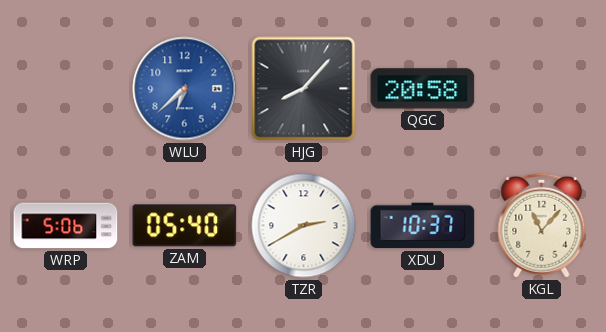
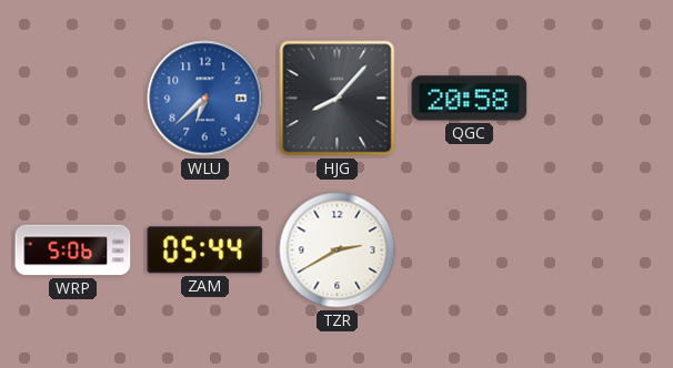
ZAM: 05:40 -> 05:44 (205, 251)
XDU: 10:37 -> none (423, 226)
KGL: 11:07 -> none (542, 225)
